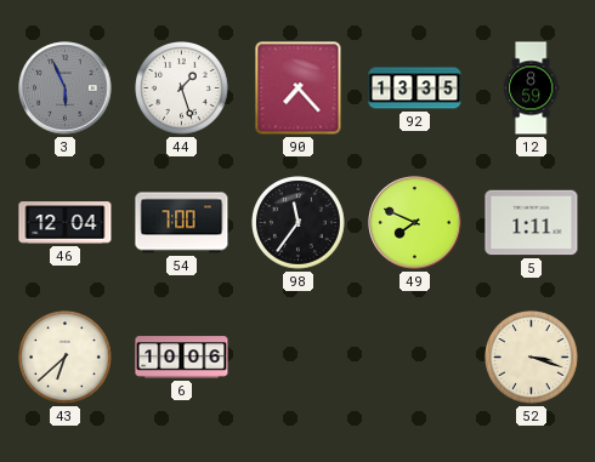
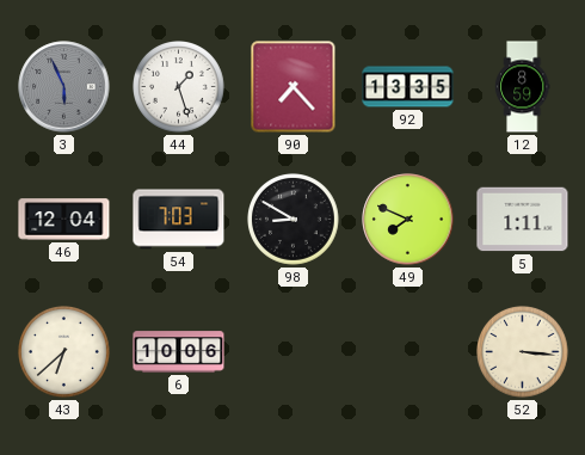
54: 7:00 -> 7:03 (179, 220)
98: 11:36 -> 8:50 (294, 220)
52: 3:18 -> 3:16 (523, 352)
